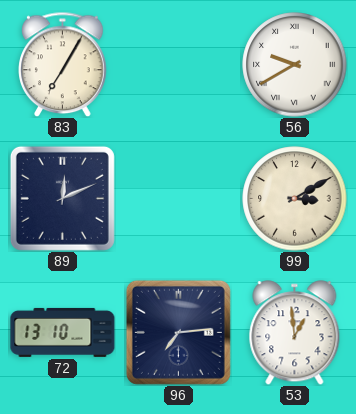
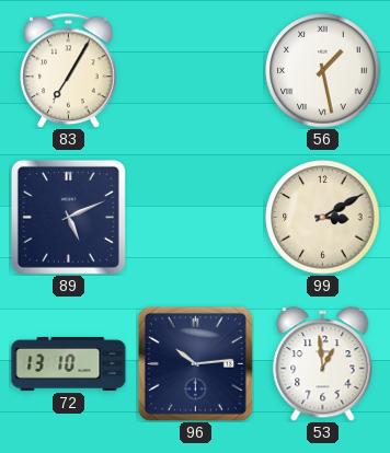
56: 9:40 -> 1:28 (323, 71)
89: 12:11 -> 5:11 (68, 217)
96: 7:14 -> 10:14 (195, 363)
